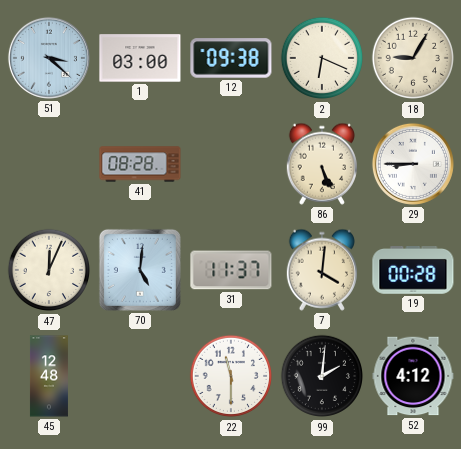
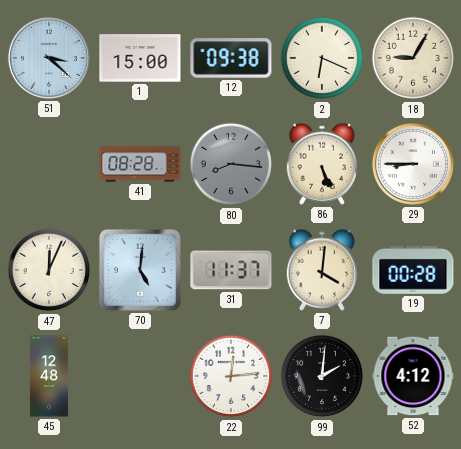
1: 03:00 -> 15:00 (140, 58)
80: none -> 8:16 (231, 164)
22: 11:30 -> 12:14 (231, 376)
